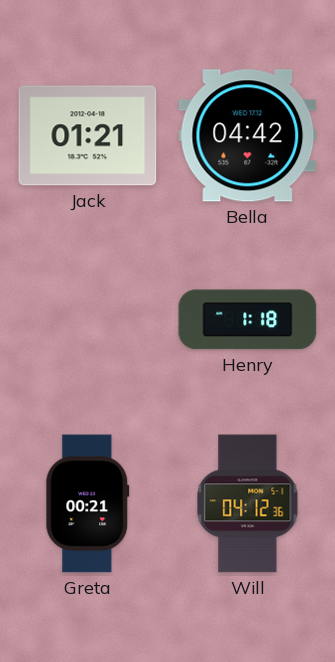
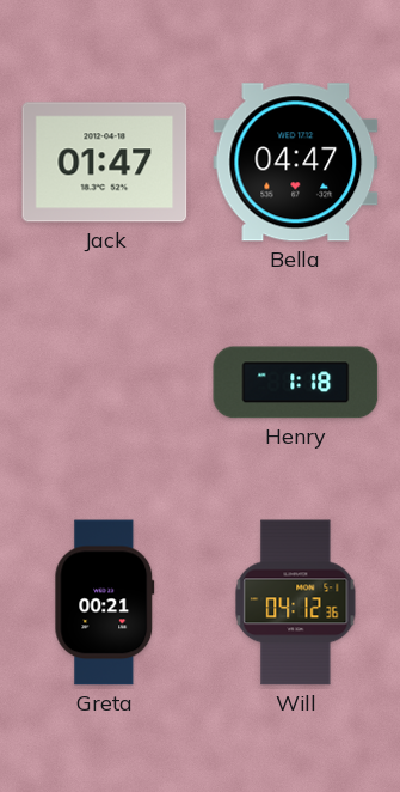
Jack: 01:21 -> 01:47 (105, 163)
Bella: 04:42 -> 04:47 (296, 163)
